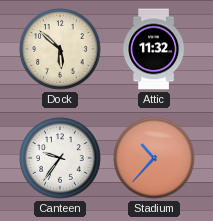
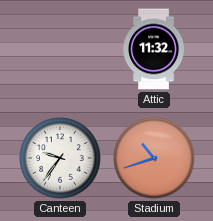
Dock: 5:52 -> none (60, 49)
Stadium: 10:37 -> 10:42 (154, 158)
